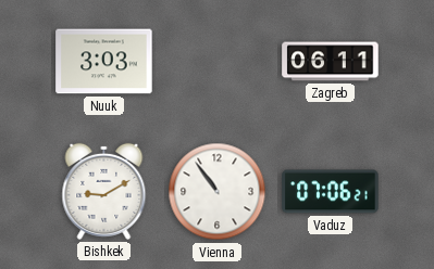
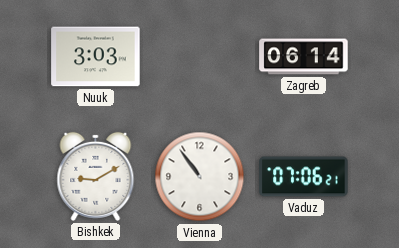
Zagreb: 06:11 -> 06:14 (304, 57)
